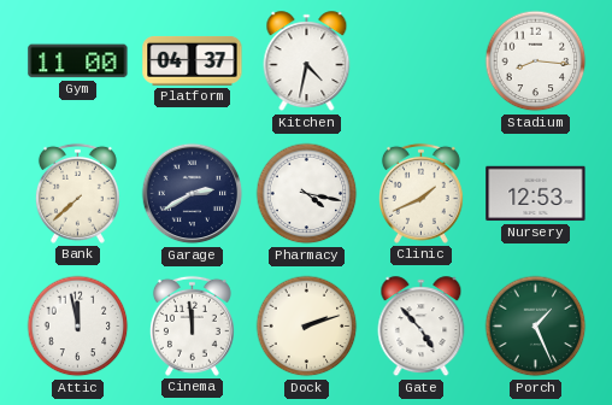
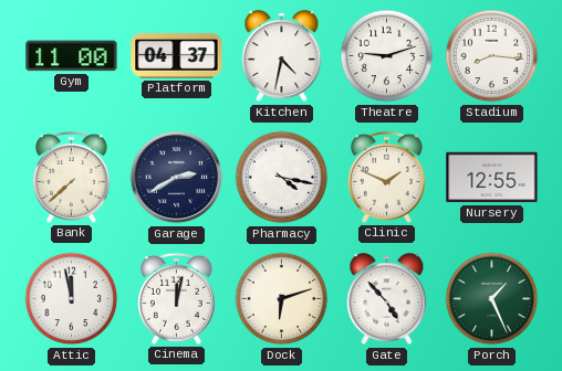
Theatre: none -> 9:12 (387, 56)
Clinic: 1:41 -> 1:49 (386, 177)
Nursery: 12:53 -> 12:55 (492, 178)
Cinema: 11:59 -> 12:02 (176, 298)
Dock: 2:12 -> 6:12 (282, 299)
